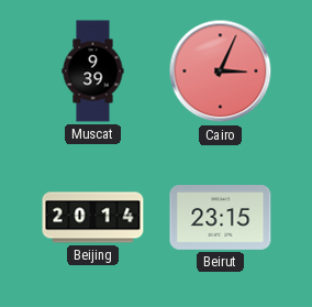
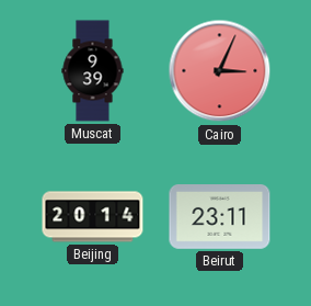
Beirut: 23:15 -> 23:11 (220, 217)
